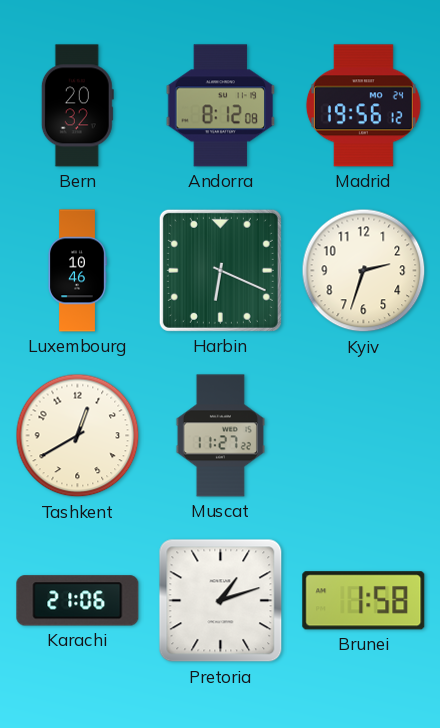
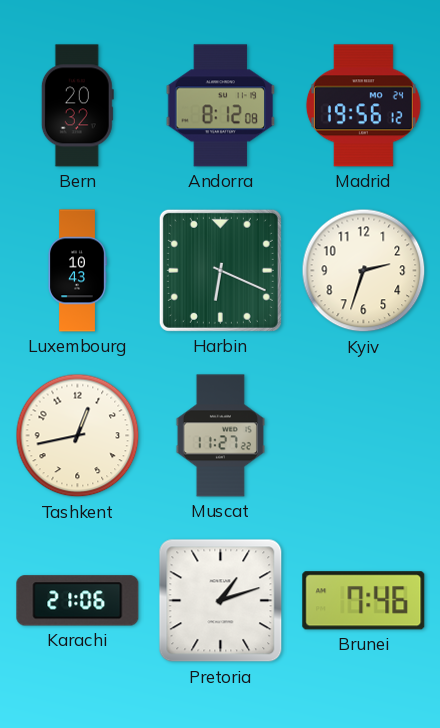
Luxembourg: 10:46 -> 10:43 (77, 271)
Tashkent: 12:40 -> 12:43 (78, 436)
Brunei: 1:58 -> 7:46 (364, 601)
